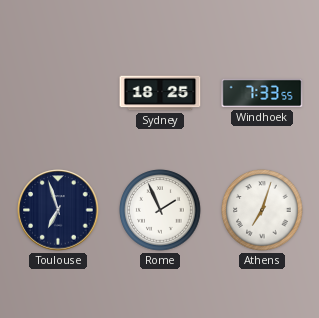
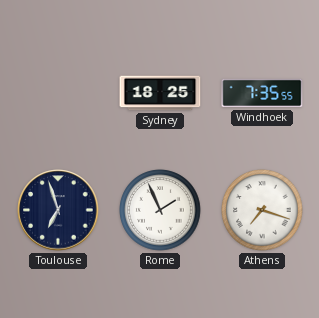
Windhoek: 7:33 -> 7:35 (262, 93)
Athens: 7:03 -> 7:18 (262, 210)
